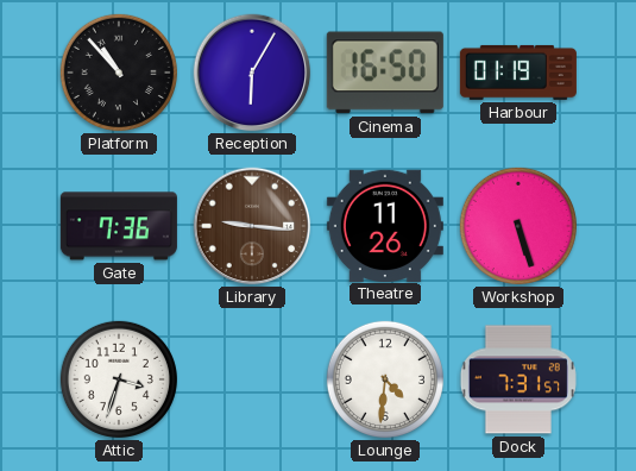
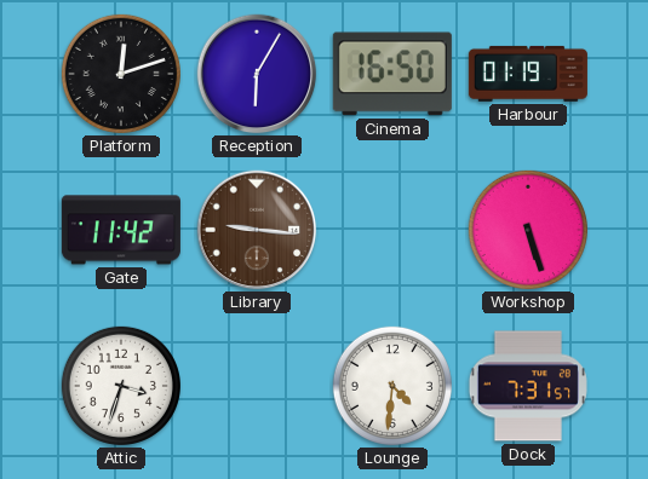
Platform: 10:53 -> 12:12 (121, 74)
Gate: 7:36 -> 11:42 (121, 230)
Theatre: 11:26 -> none (385, 225)
